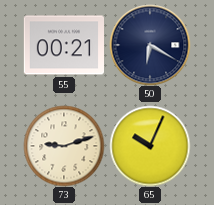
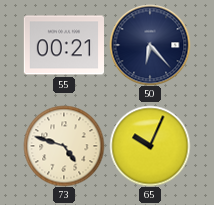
50: 6:20 -> 6:23 (150, 45)
73: 9:12 -> 4:48 (64, 146)
